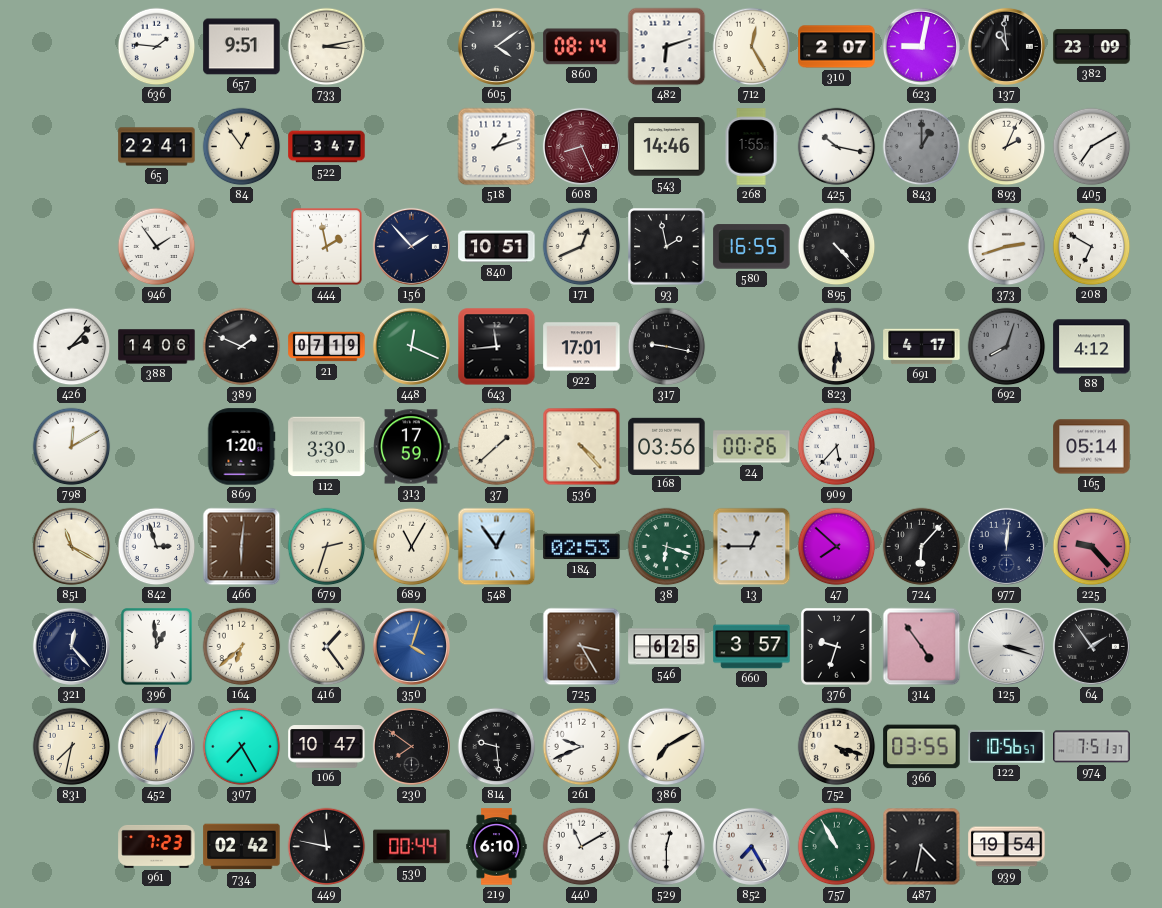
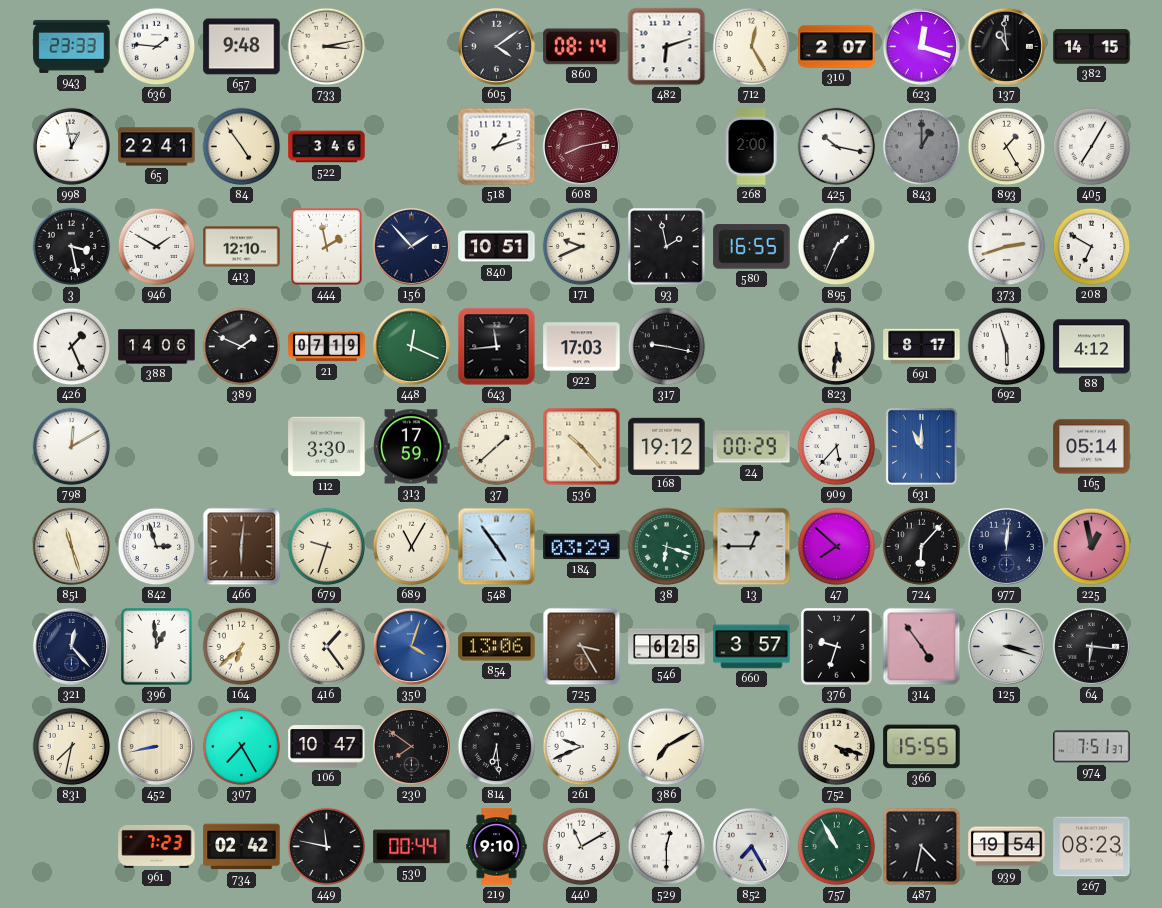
943: none -> 23:33 (72, 46)
657: 9:51 -> 9:48 (242, 47)
623: 9:02 -> 12:18 (921, 46)
382: 23:09 -> 14:15 (1092, 47)
998: none -> 12:58 (71, 146)
84: 12:54 -> 4:54 (242, 147)
522: 3:47 -> 3:46 (327, 147)
608: 8:26 -> 8:13 (581, 146)
543: 14:46 -> none (667, 147)
268: 1:55 -> 2:00 (751, 147)
893: 2:04 -> 1:25 (1007, 147)
405: 7:10 -> 7:05 (1092, 147)
3: none -> 3:28 (72, 247)
946: 1:54 -> 1:50 (157, 247)
413: none -> 12:10 (242, 247)
171: 12:41 -> 9:41 (582, 247)
895: 4:23 -> 1:34 (837, 247)
426: 2:07 -> 1:26 (72, 347)
922: 17:01 -> 17:03 (582, 347)
691: 4:17 -> 8:17 (922, 347)
692: 8:03 -> 5:57 (1007, 347)
692 dial: grey -> white (1007, 347)
869: 1:20 -> none (241, 447)
536: 4:23 -> 10:23 (582, 447)
168: 03:56 -> 19:12 (667, 446)
24: 00:26 -> 00:29 (752, 447)
631: none -> 11:00 (921, 446)
851: 11:20 -> 11:27 (72, 547)
679: 2:33 -> 9:33 (327, 547)
548: 12:54 -> 4:54 (497, 547)
184: 02:53 -> 03:29 (582, 547)
225: 9:23 -> 12:58 (1092, 547)
854: none -> 13:06 (497, 647)
64: 1:54 -> 6:16 (1091, 646)
452: 6:04 -> 8:43 (156, 746)
814: 9:29 -> 6:29 (497, 747)
366: 03:55 -> 15:55 (922, 747)
122: 10:56 -> none (1007, 746)
219: 6:10 -> 9:10 (497, 847)
267: none -> 08:23 (1092, 847)
